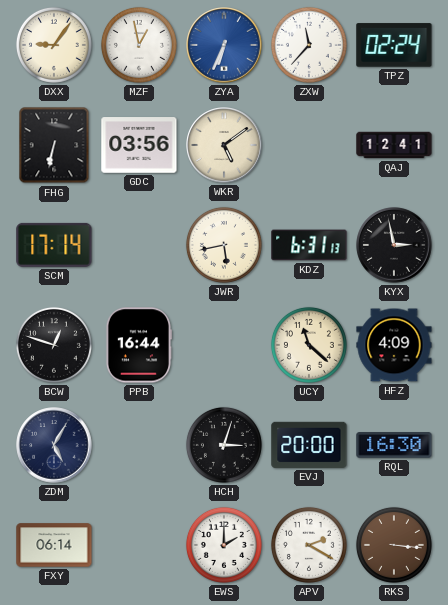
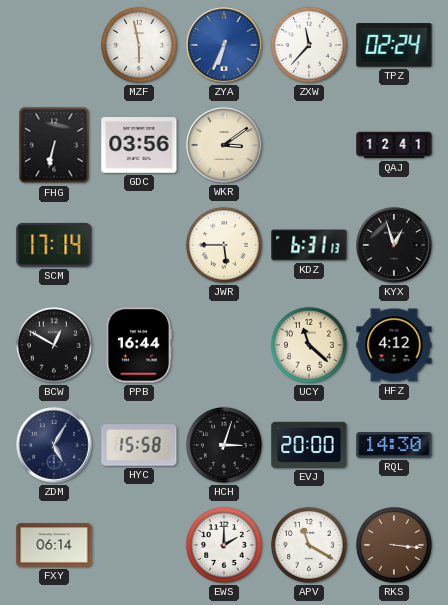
DXX: 9:06 -> none (54, 45)
MZF: 12:58 -> 5:58 (139, 45)
WKR: 5:09 -> 3:09 (224, 145)
JWR: 5:43 -> 5:45 (224, 245)
KYX: 2:58 -> 12:57 (394, 245)
BCW: 12:48 -> 12:50 (54, 345)
HFZ: 4:09 -> 4:12 (394, 345)
HYC: none -> 15:58 (139, 445)
RQL: 16:30 -> 14:30 (394, 445)
APV: 2:20 -> 11:20 (309, 545)
